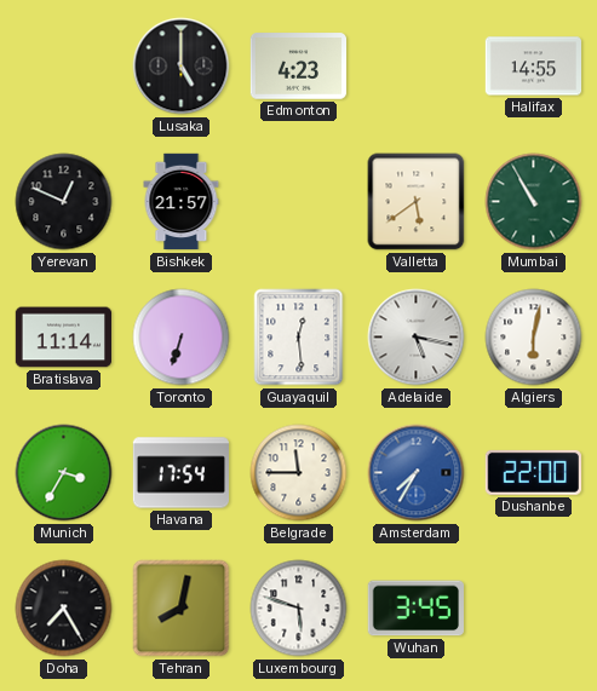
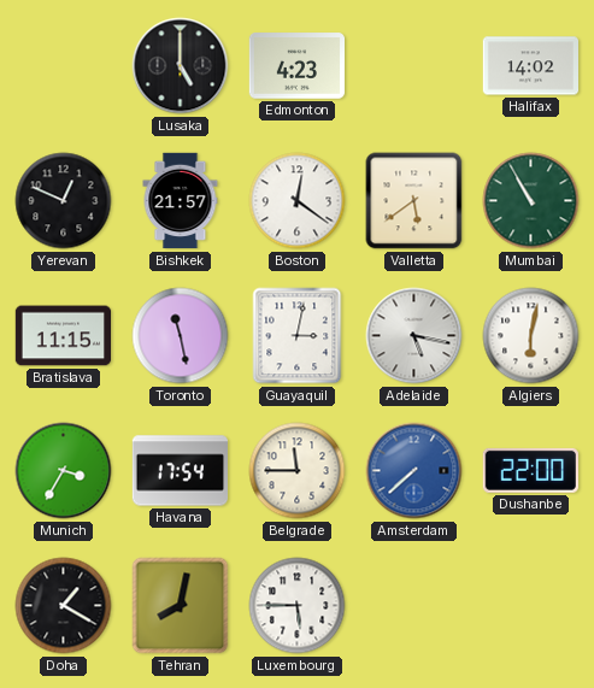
Halifax: 14:55 -> 14:02 (530, 66)
Boston: none -> 12:21 (298, 201)
Bratislava: 11:14 -> 11:15 (64, 336)
Toronto: 6:33 -> 11:28 (181, 336)
Guayaquil: 12:29 -> 3:02 (298, 336)
Amsterdam: 7:35 -> 7:38 (414, 471)
Doha: 7:25 -> 1:20 (64, 606)
Luxembourg: 5:48 -> 5:45 (298, 606)
Wuhan: 3:45 -> none (415, 609)
